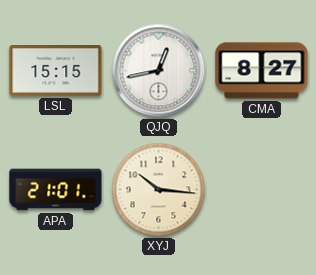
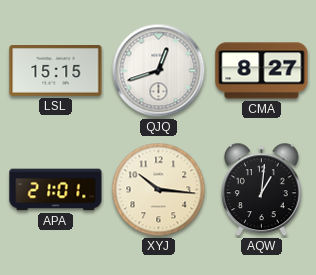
QJQ: 12:43 -> 12:42 (159, 71)
AQW: none -> 1:01 (261, 190)
